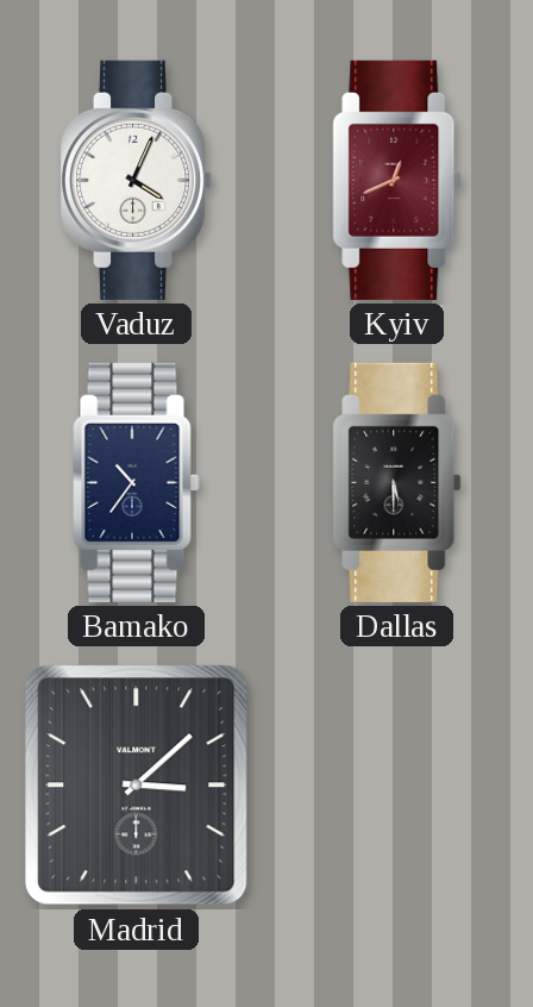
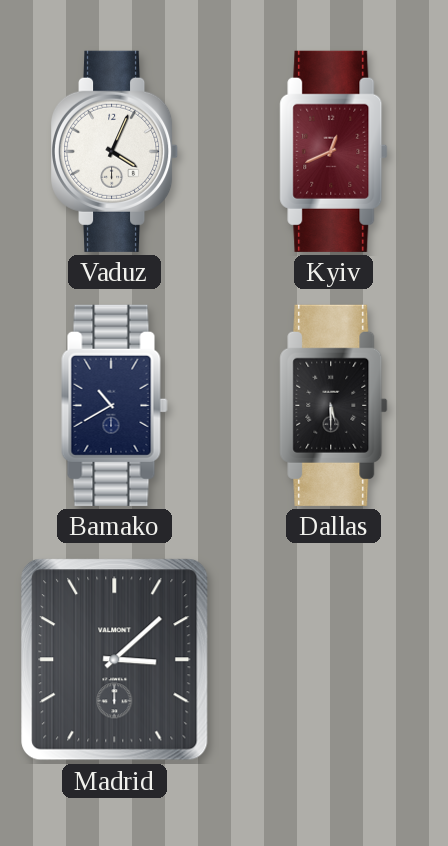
Bamako: 10:36 -> 10:40 (115, 405)
